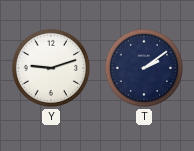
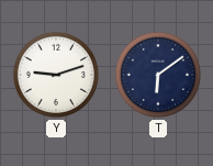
T: 2:09 -> 6:09 (158, 75)
